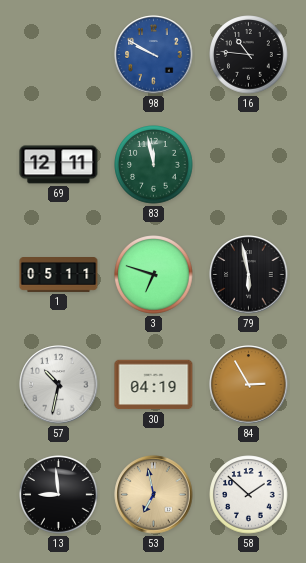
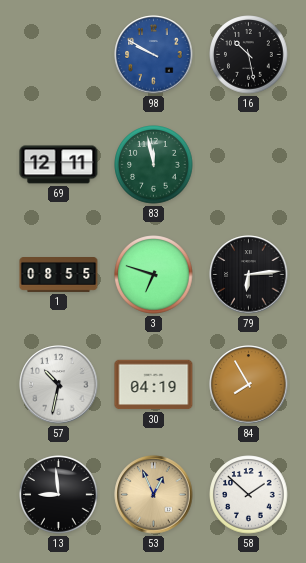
16: 10:46 -> 10:28 (249, 55)
1: 05:11 -> 08:55 (59, 275)
79: 5:58 -> 6:14 (249, 275)
84: 2:55 -> 7:55 (249, 385)
53: 6:58 -> 12:56 (154, 495)
